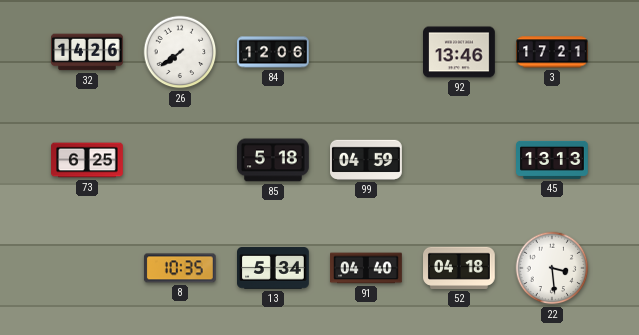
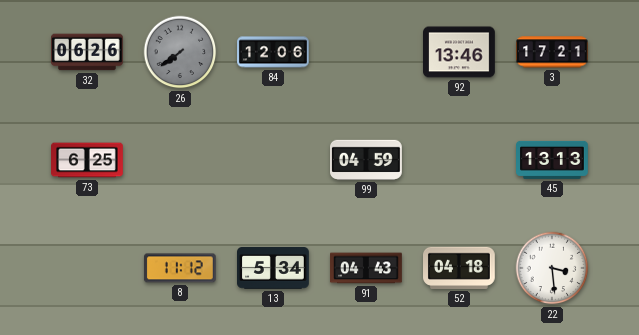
32: 14:26 -> 06:26 (88, 52)
26 dial: white -> grey (180, 52)
85: 5:18 -> none (274, 160)
8: 10:35 -> 11:12 (180, 268)
91: 04:40 -> 04:43 (366, 268)
